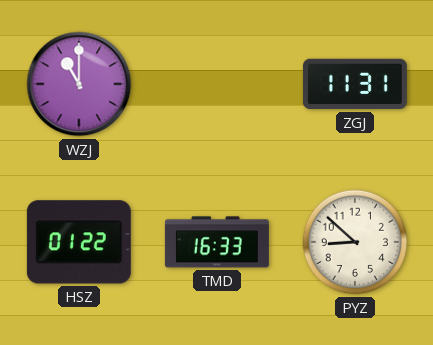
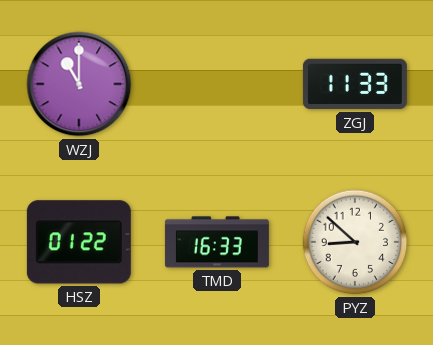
ZGJ: 11:31 -> 11:33 (355, 84)
